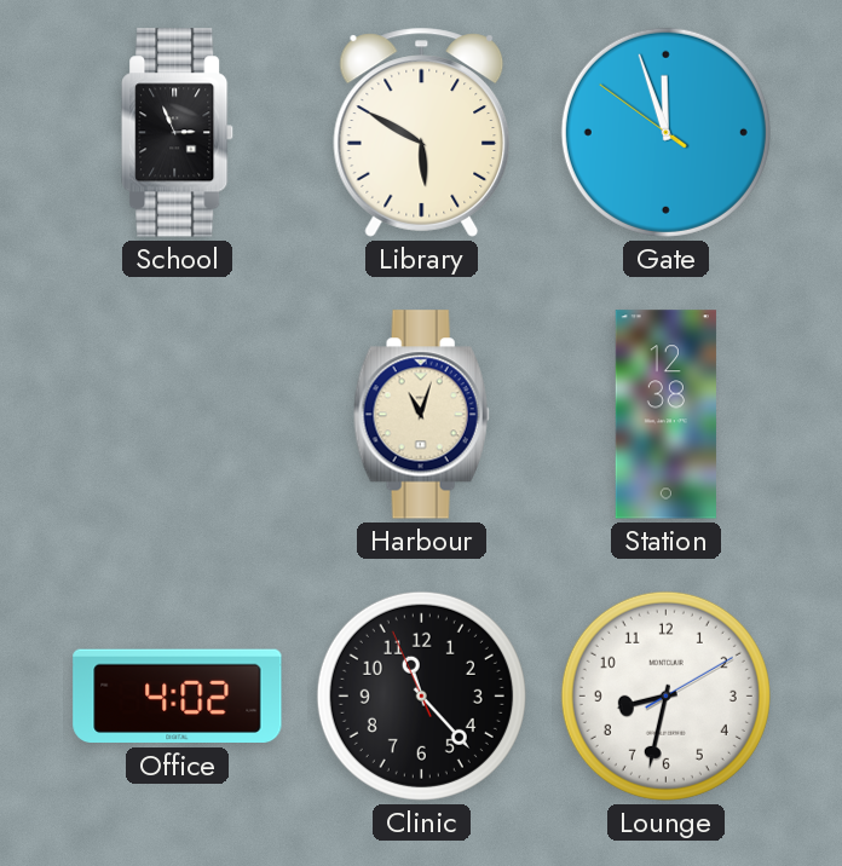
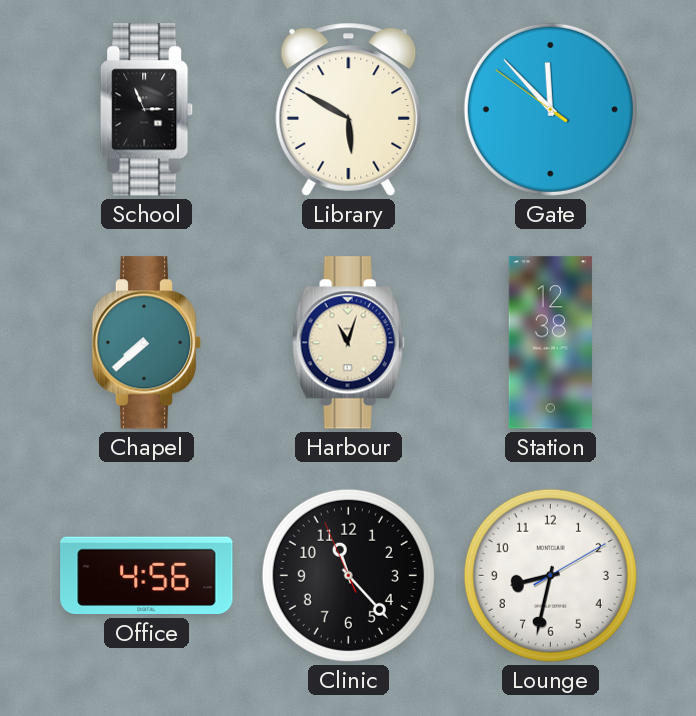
Gate: 11:56 -> 11:52 (550, 109)
Chapel: none -> 7:38 (147, 343)
Office: 4:02 -> 4:56 (147, 576)
